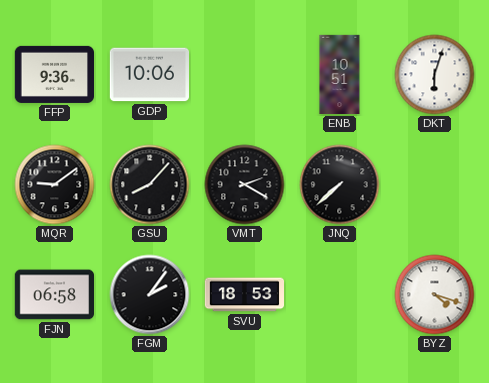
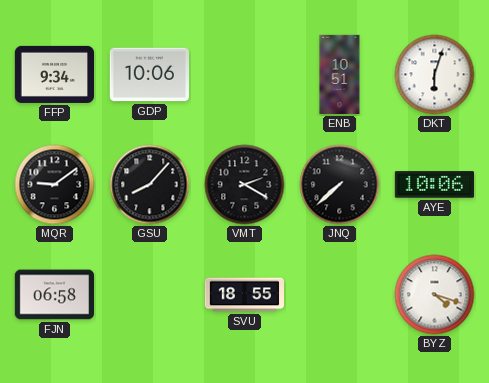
FFP: 9:36 -> 9:34 (54, 74)
AYE: none -> 10:06 (434, 185)
FGM: 2:06 -> none (150, 295)
SVU: 18:53 -> 18:55 (244, 295)
